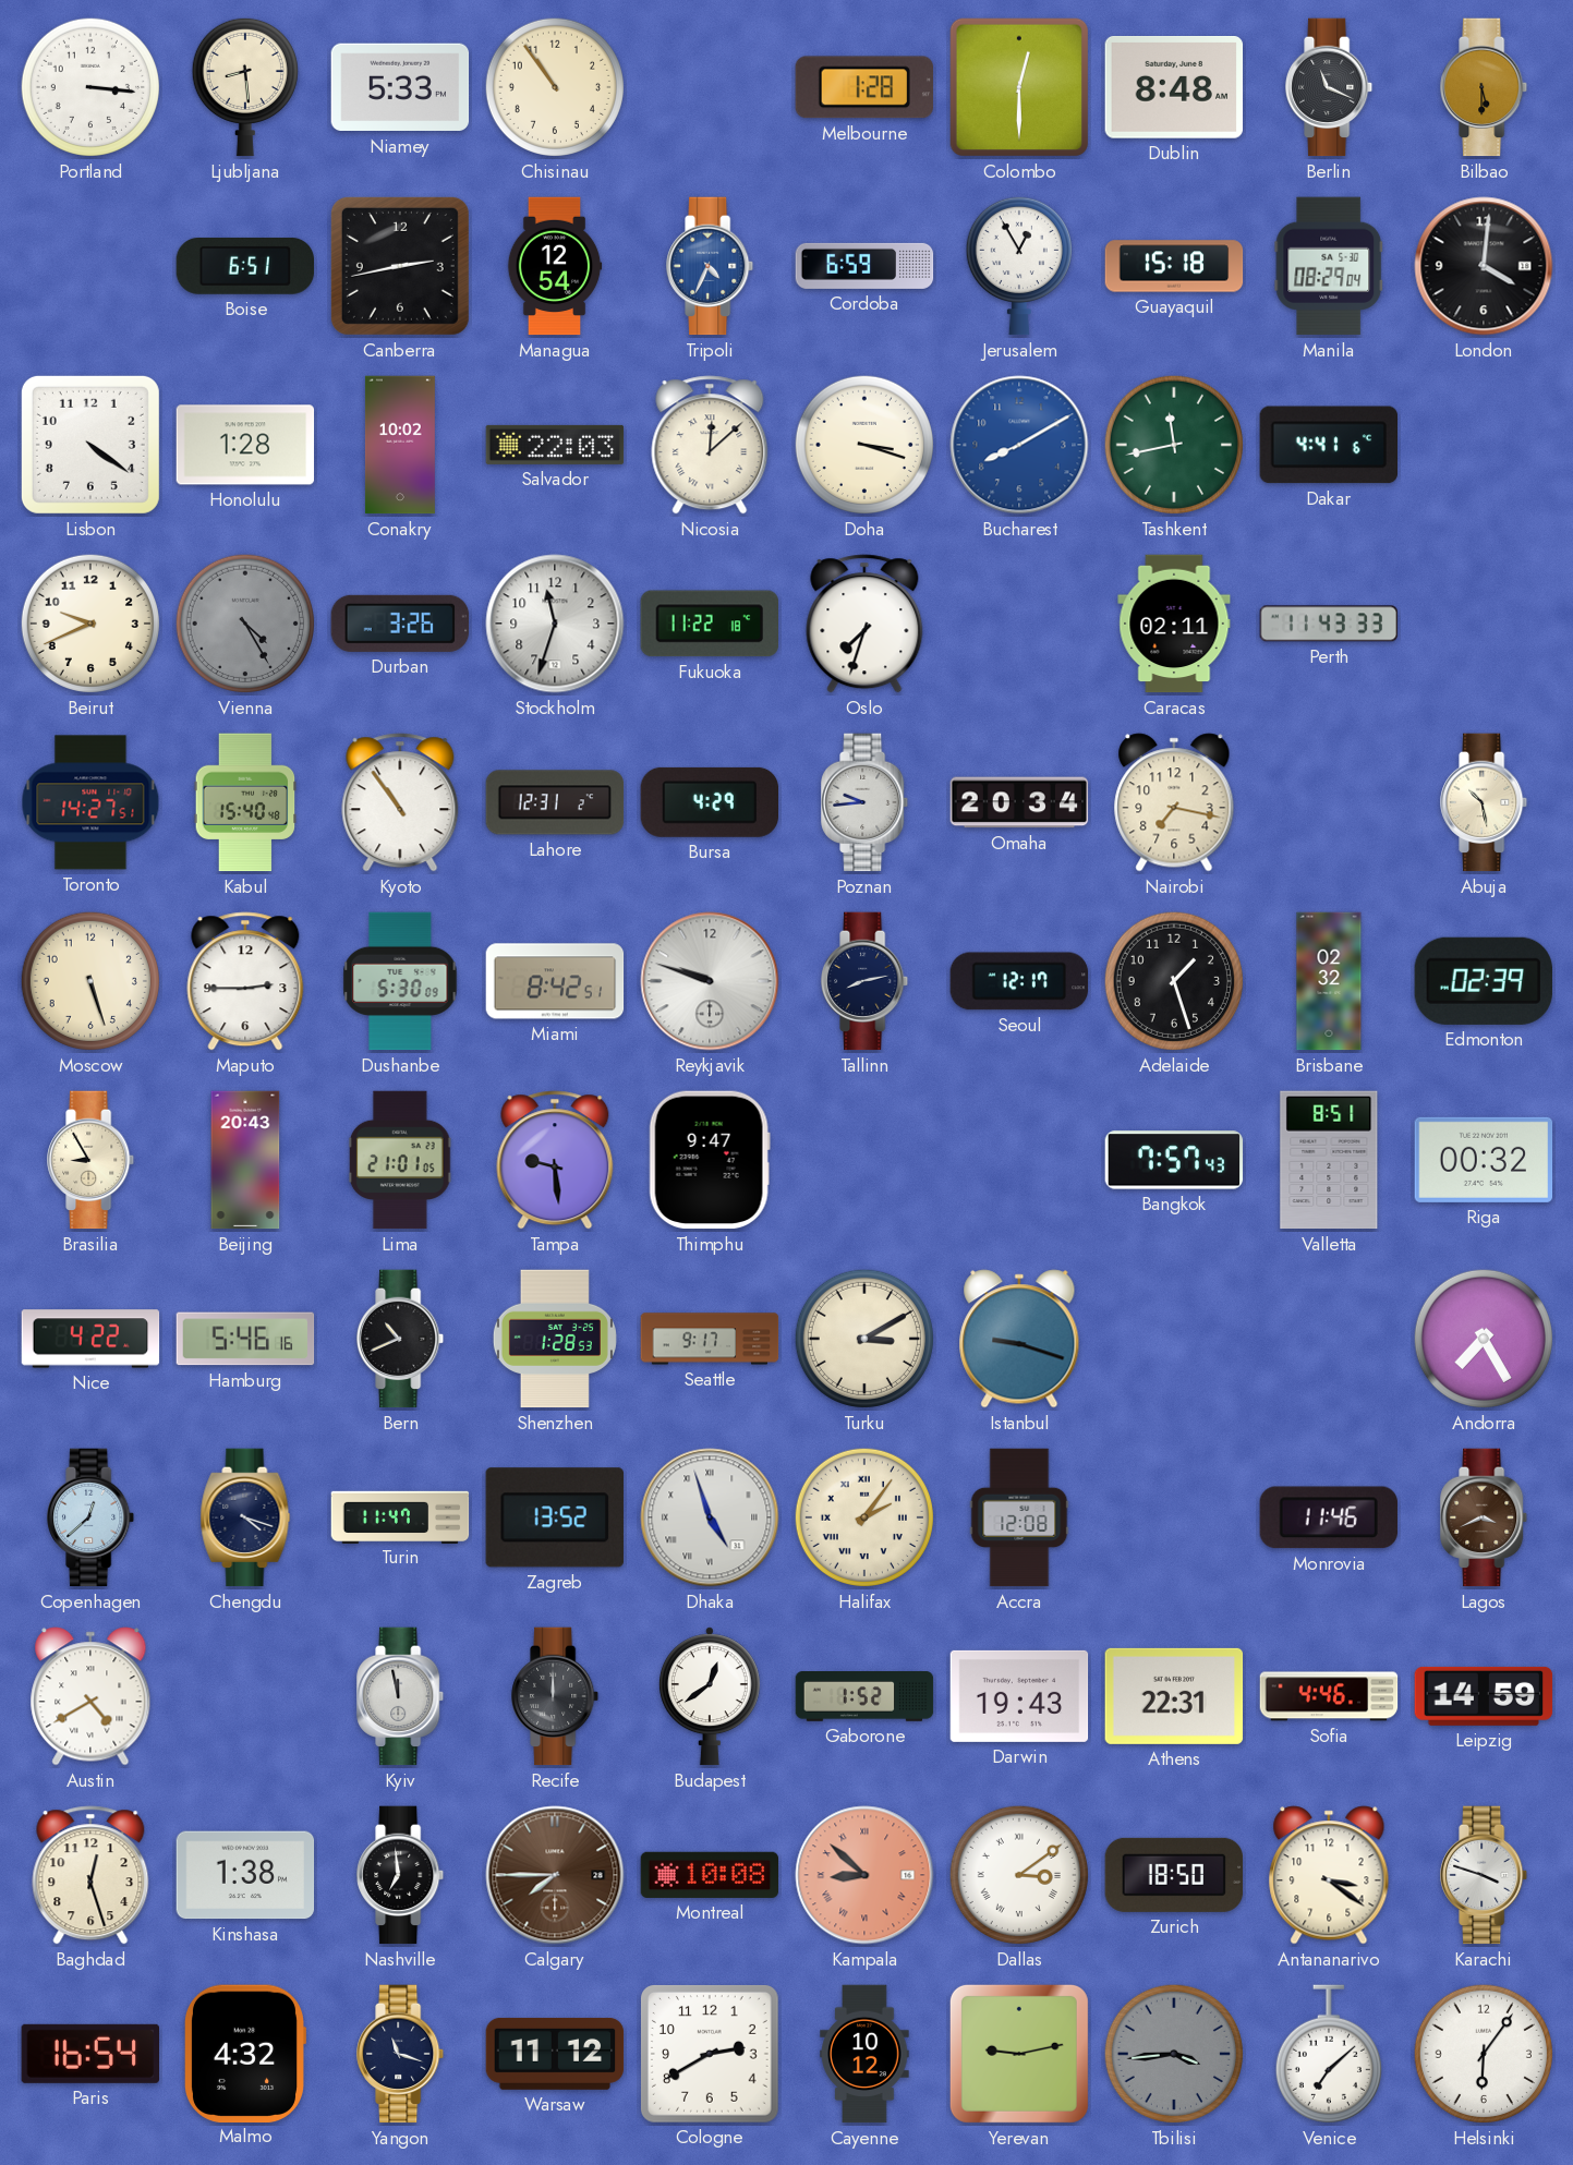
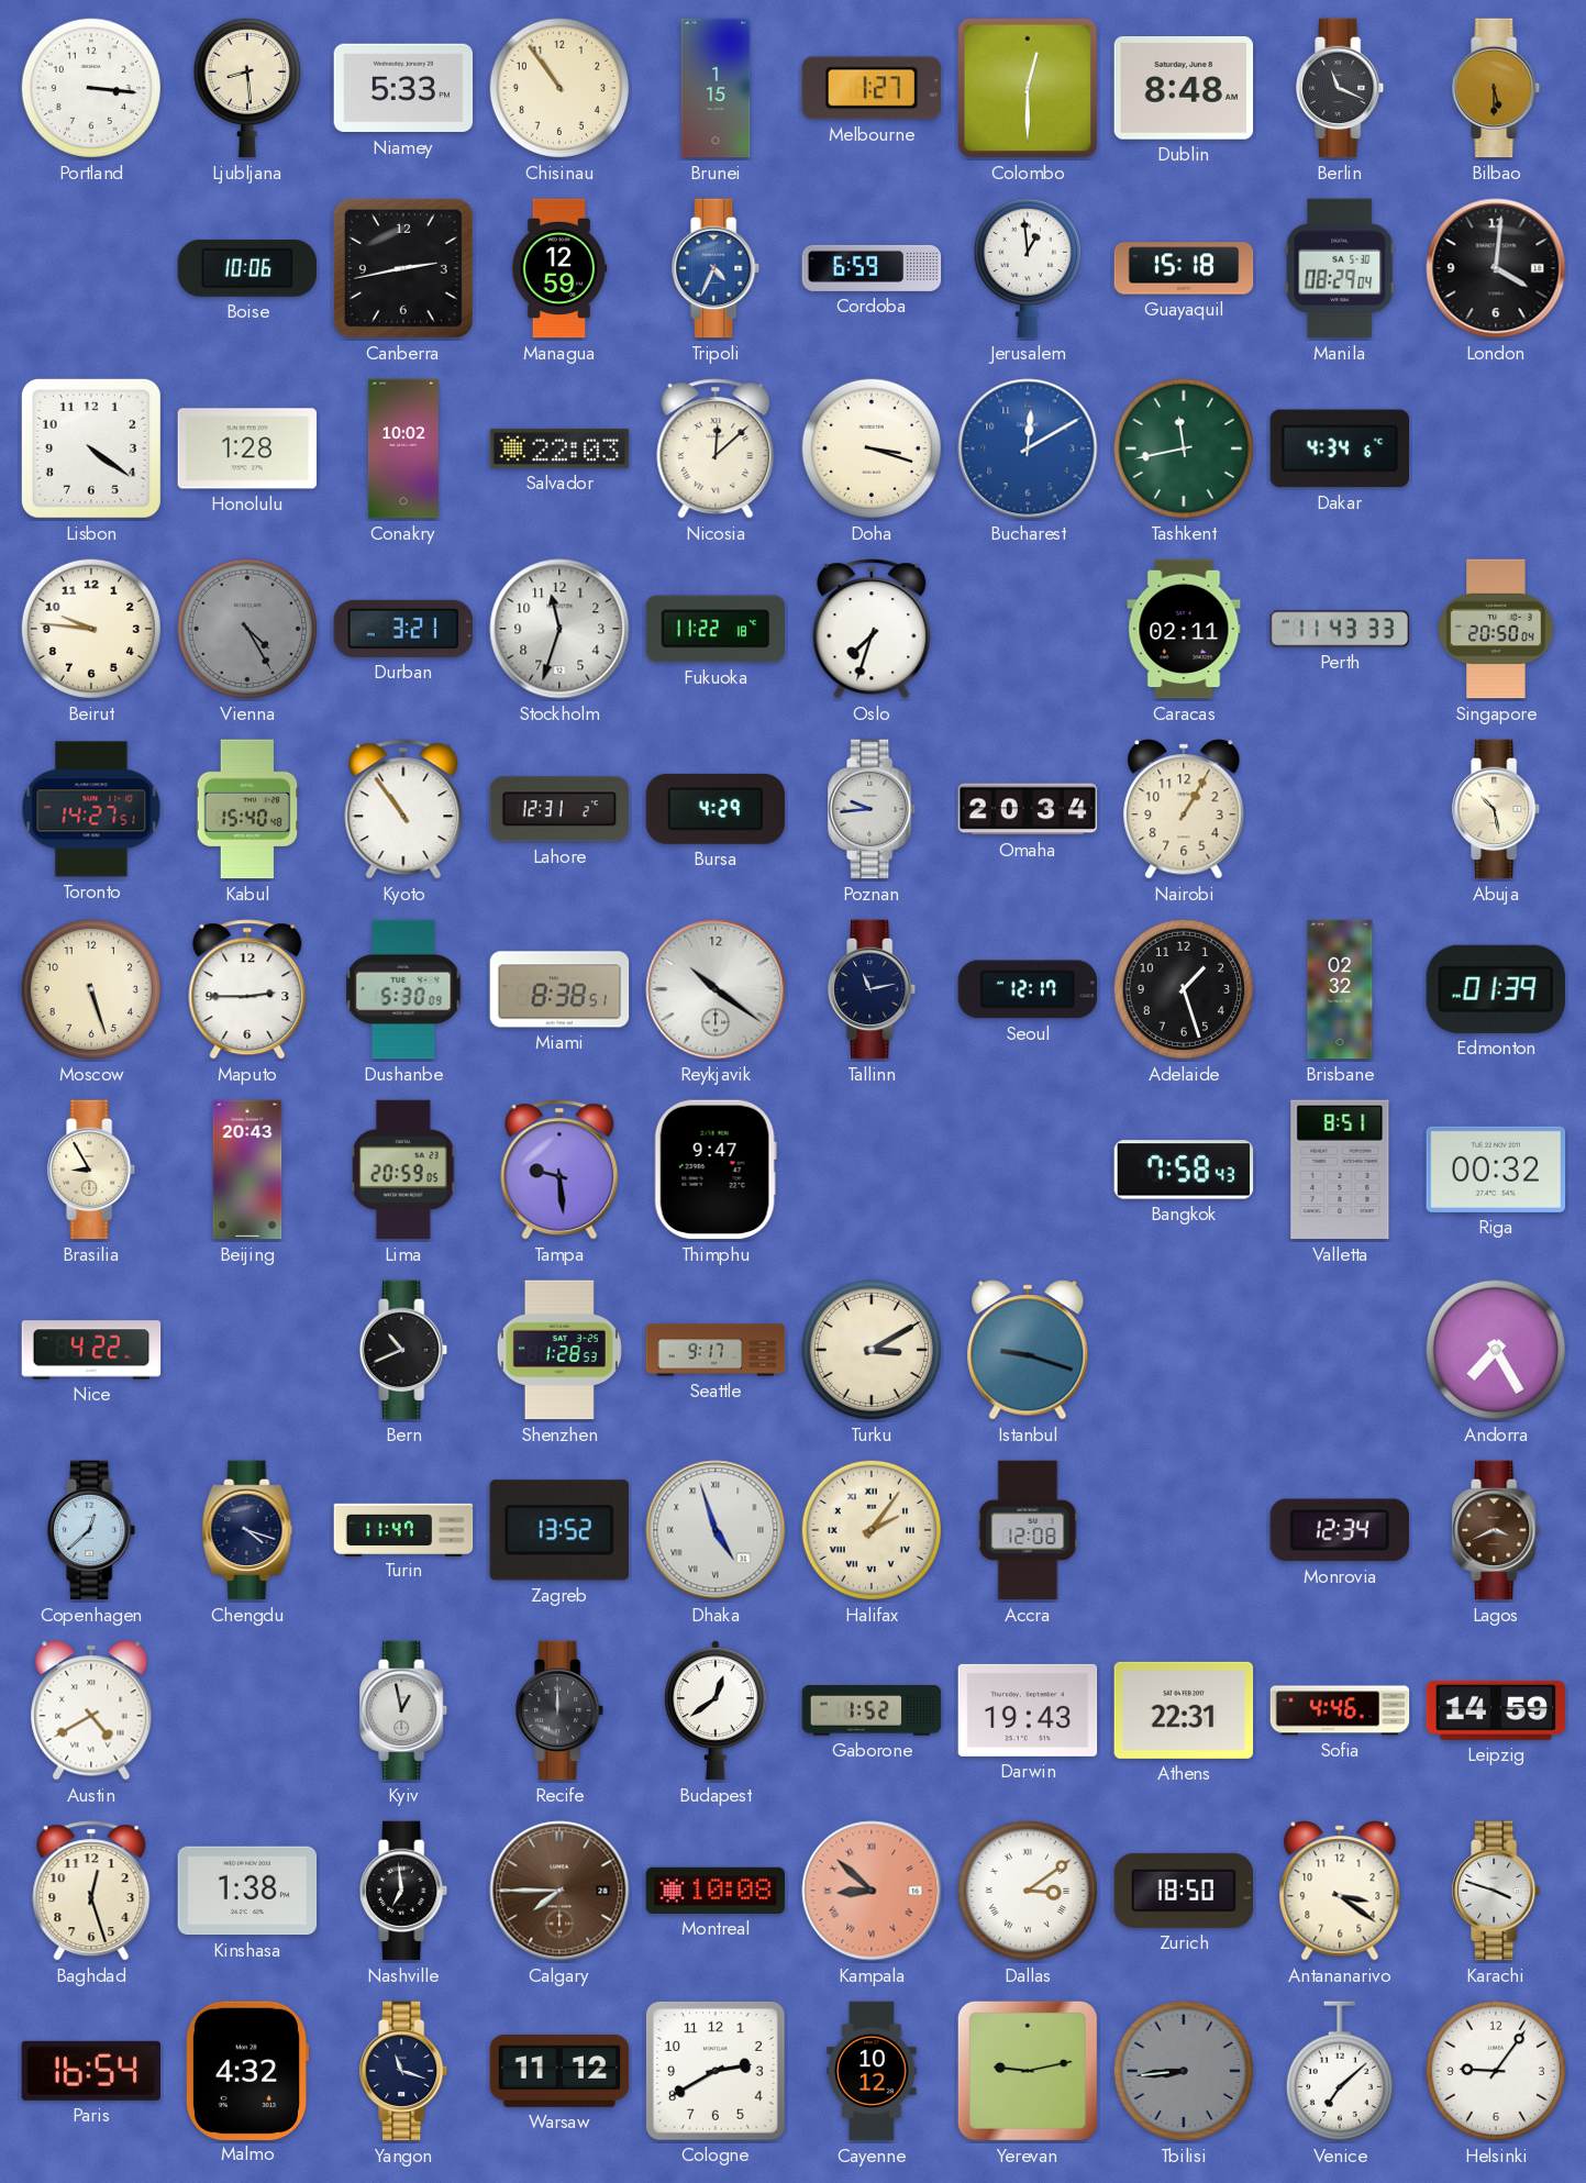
Brunei: none -> 1:15 (716, 88)
Melbourne: 1:28 -> 1:27 (872, 88)
Boise: 6:51 -> 10:06 (247, 268)
Managua: 12:54 -> 12:59 (559, 268)
Jerusalem: 12:55 -> 12:59 (1028, 268)
Bucharest: 8:10 -> 12:10 (1028, 448)
Dakar: 4:41 -> 4:34 (1339, 448)
Beirut: 9:41 -> 9:46 (91, 629)
Durban: 3:26 -> 3:21 (403, 629)
Singapore: none -> 20:50 (1496, 629)
Nairobi: 7:17 -> 1:05 (1184, 809)
Miami: 8:42 -> 8:38 (559, 989)
Reykjavik: 9:48 -> 10:21 (716, 989)
Tallinn: 8:13 -> 11:13 (873, 989)
Edmonton: 02:39 -> 01:39 (1495, 989)
Lima: 21:01 -> 20:59 (403, 1170)
Bangkok: 7:57 -> 7:58 (1184, 1170)
Hamburg: 5:46 -> none (245, 1339)
Monrovia: 11:46 -> 12:34 (1340, 1530)
Kyiv: 11:58 -> 12:58 (404, 1710)
Tbilisi: 3:44 -> 8:44 (1184, 2071)
Helsinki: 6:06 -> 9:06 (1496, 2071)
